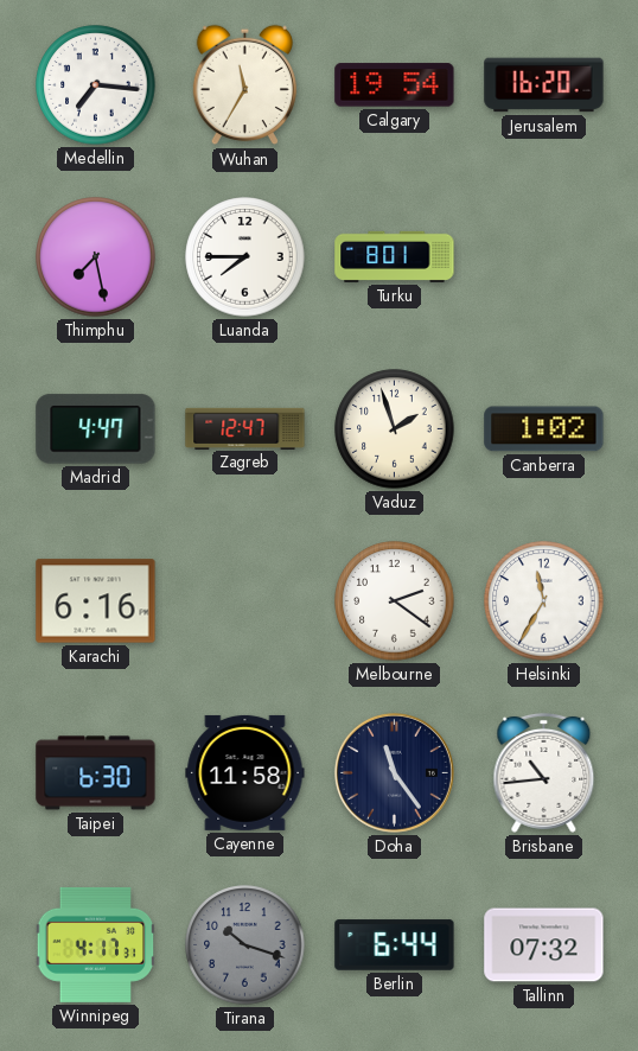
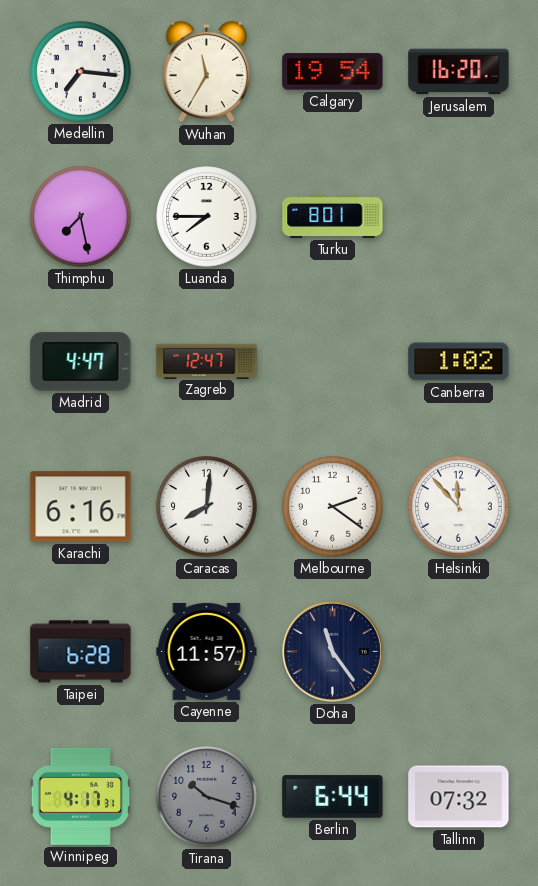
Vaduz: 1:57 -> none (395, 429)
Caracas: none -> 8:01 (207, 507)
Helsinki: 11:35 -> 11:53 (459, 507)
Taipei: 6:30 -> 6:28 (81, 652)
Cayenne: 11:58 -> 11:57 (207, 651)
Brisbane: 10:44 -> none (544, 772)
